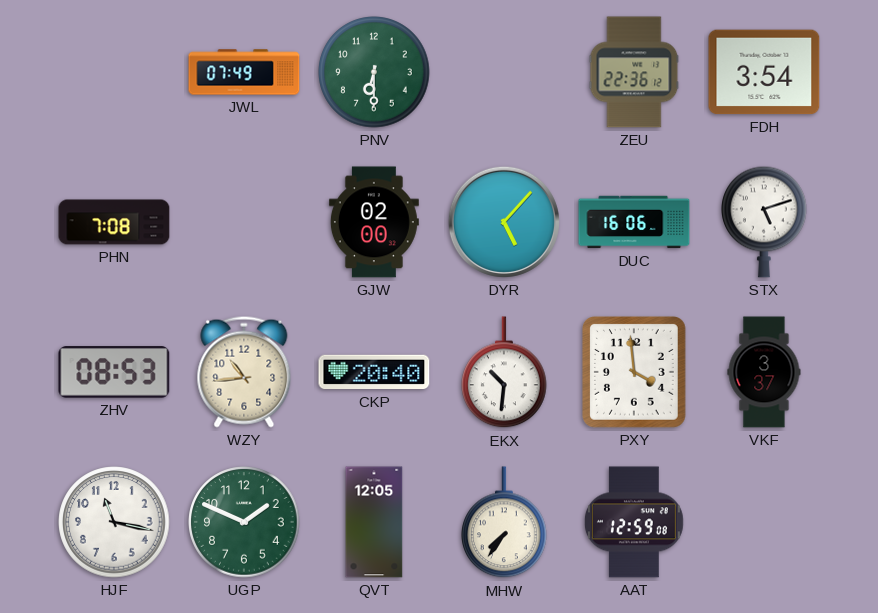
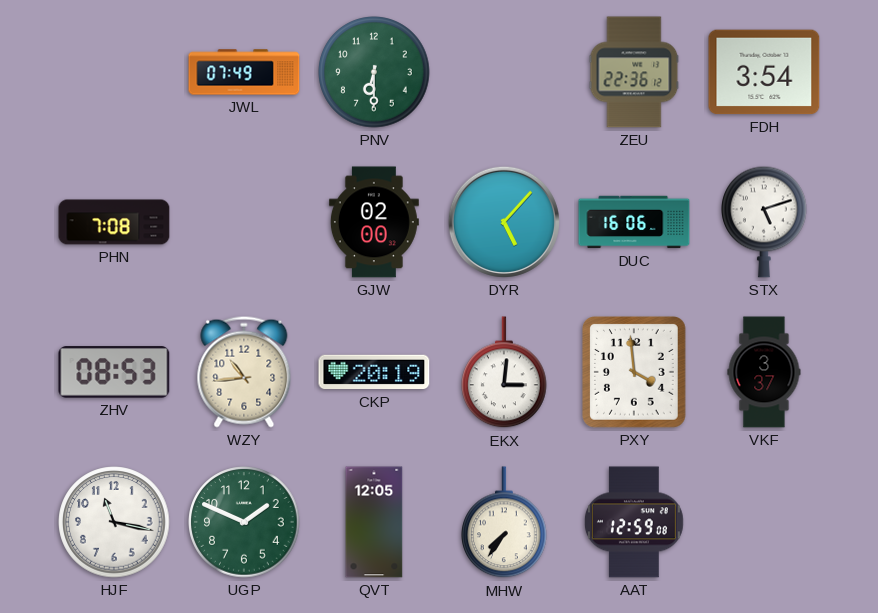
CKP: 20:40 -> 20:19 (374, 372)
EKX: 10:31 -> 3:01 (505, 373)
